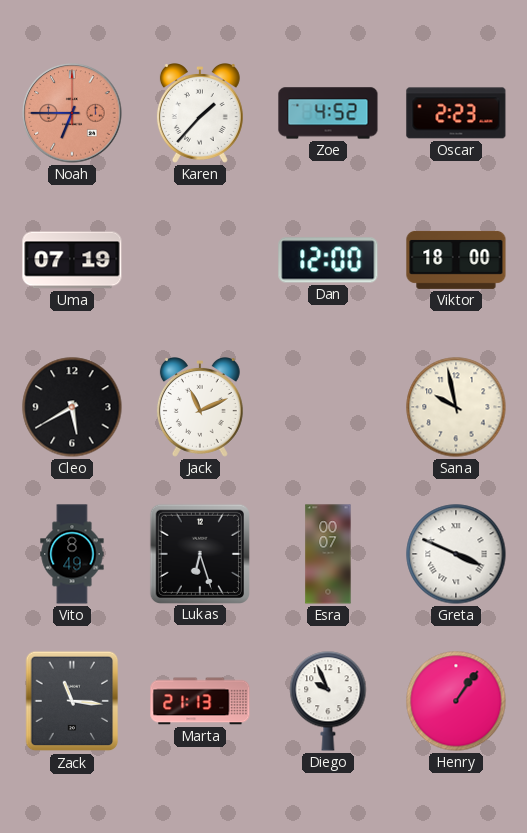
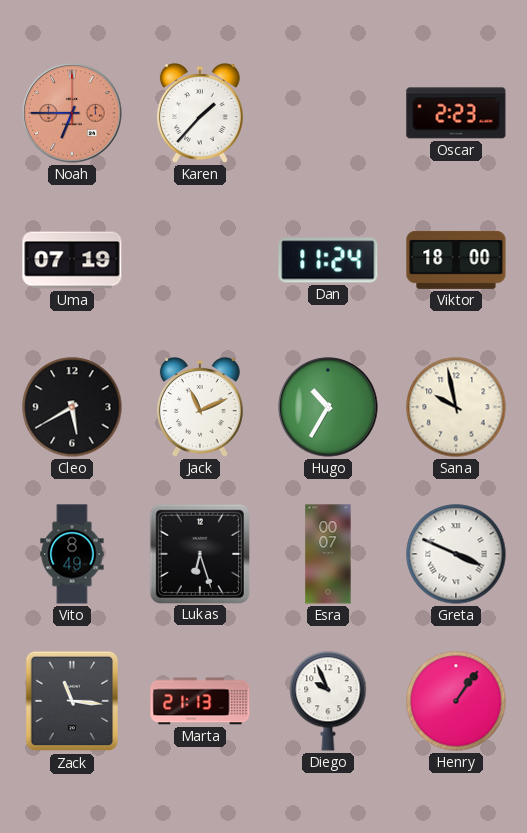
Zoe: 4:52 -> none (328, 113)
Dan: 12:00 -> 11:24 (328, 260)
Hugo: none -> 10:35 (328, 407)
